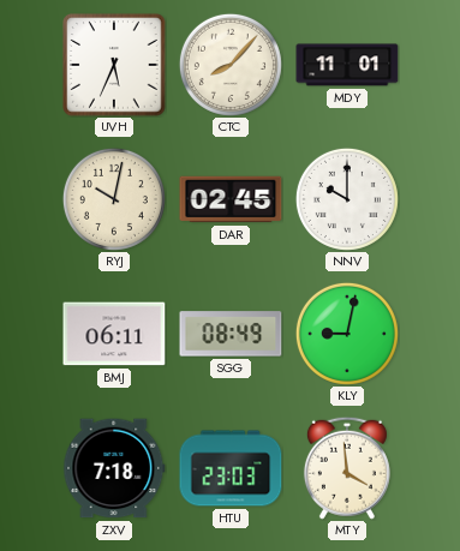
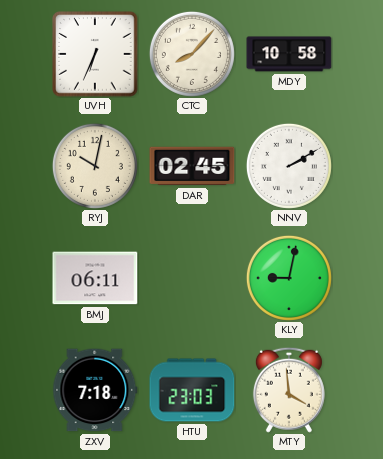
UVH: 5:34 -> 6:34 (95, 54)
MDY: 11:01 -> 10:58 (289, 54)
NNV: 10:00 -> 2:10 (289, 166)
SGG: 08:49 -> none (231, 334)
